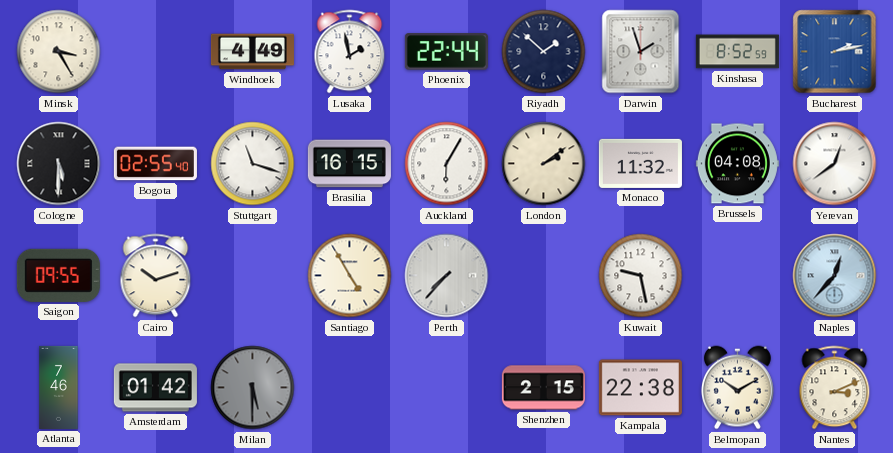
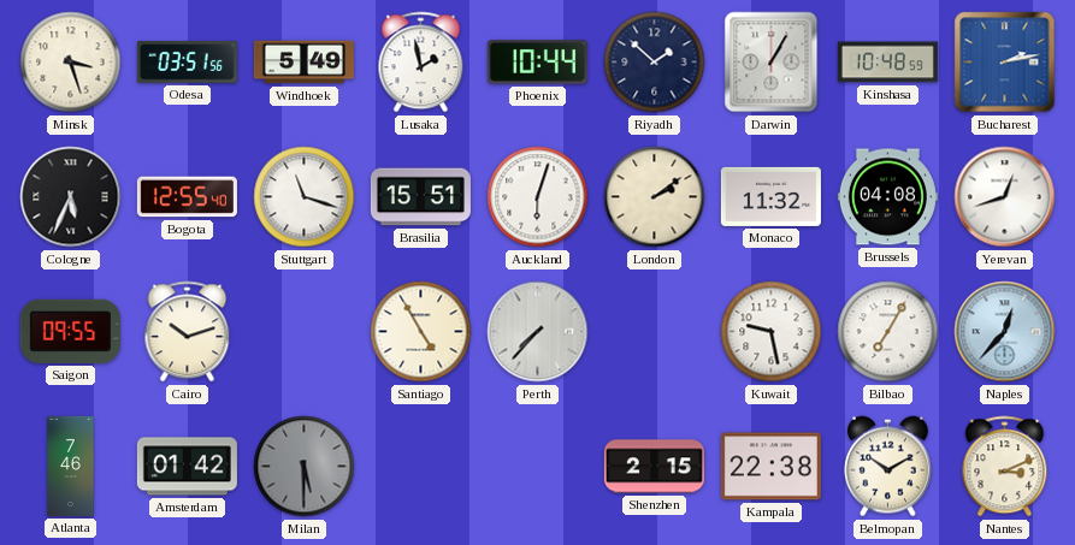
Minsk: 3:25 -> 3:27 (71, 63)
Odesa: none -> 03:51 (187, 63)
Windhoek: 4:49 -> 5:49 (303, 63)
Phoenix: 22:44 -> 10:44 (537, 63)
Darwin: 1:57 -> 1:05 (772, 63)
Kinshasa: 8:52 -> 10:48 (887, 63)
Cologne: 5:30 -> 5:34 (71, 197)
Bogota: 02:55 -> 12:55 (187, 197)
Brasilia: 16:15 -> 15:51 (420, 197)
Auckland: 6:05 -> 6:03 (538, 197)
Yerevan: 12:39 -> 12:42 (1005, 197)
Bilbao: none -> 7:05 (888, 332)
